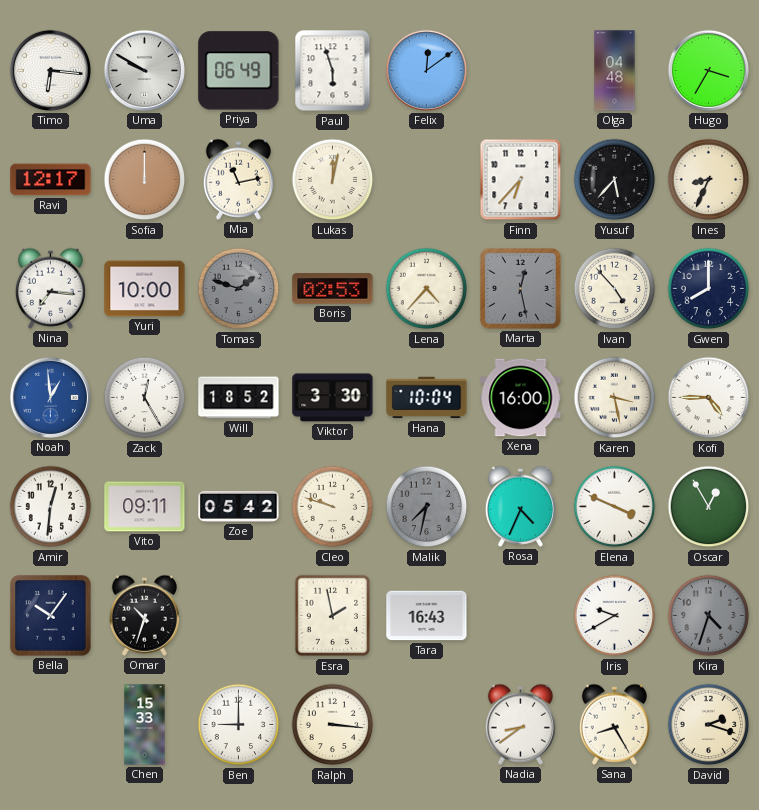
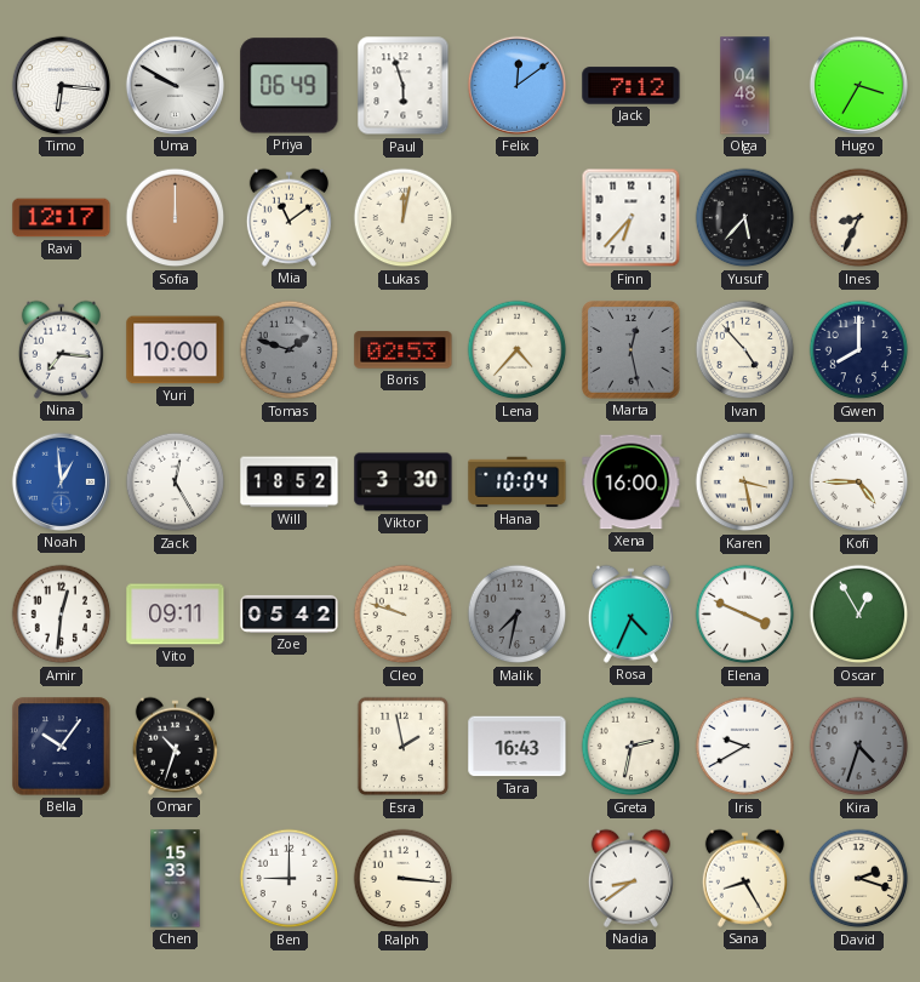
Jack: none -> 7:12 (632, 86)
Mia: 11:13 -> 11:09 (288, 217)
Greta: none -> 2:32 (632, 747)
